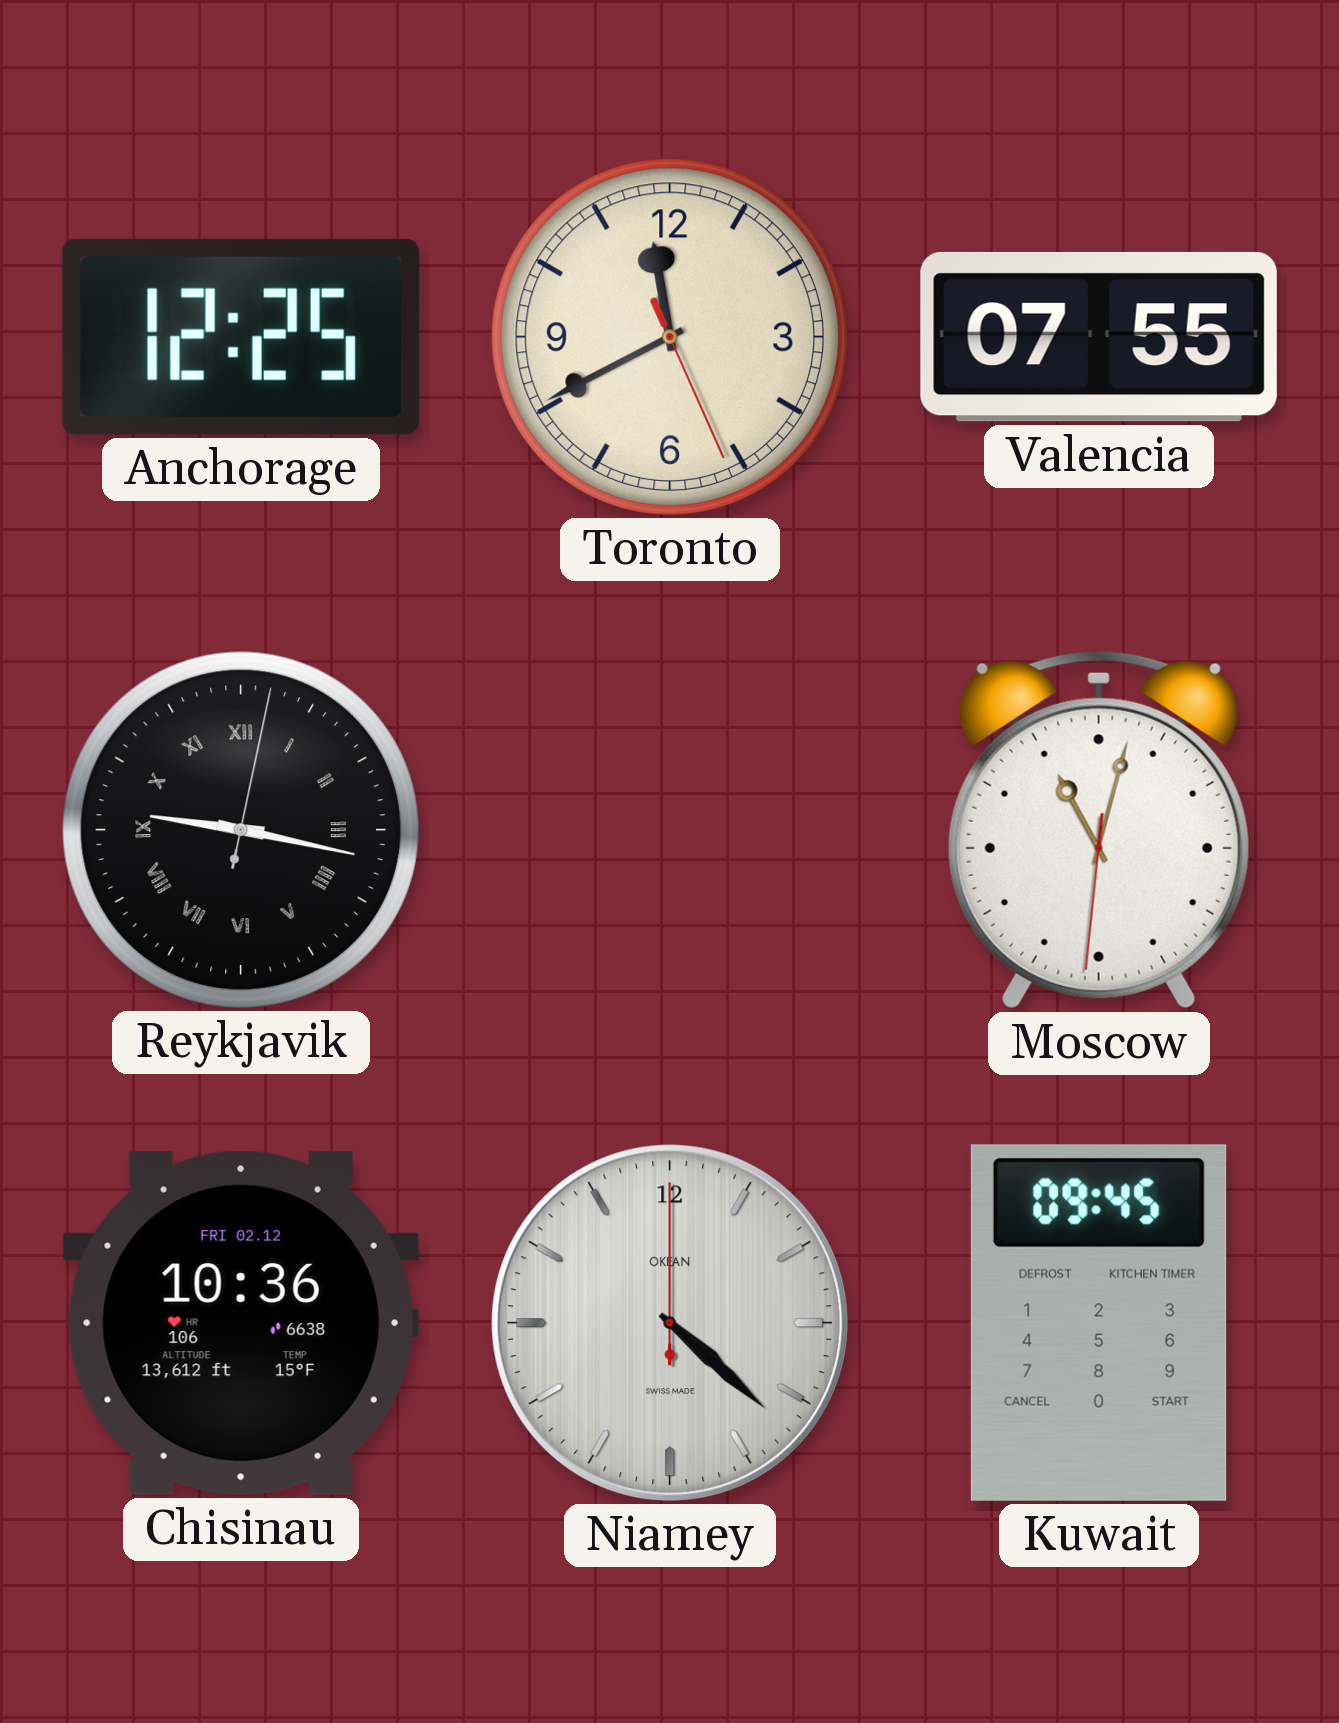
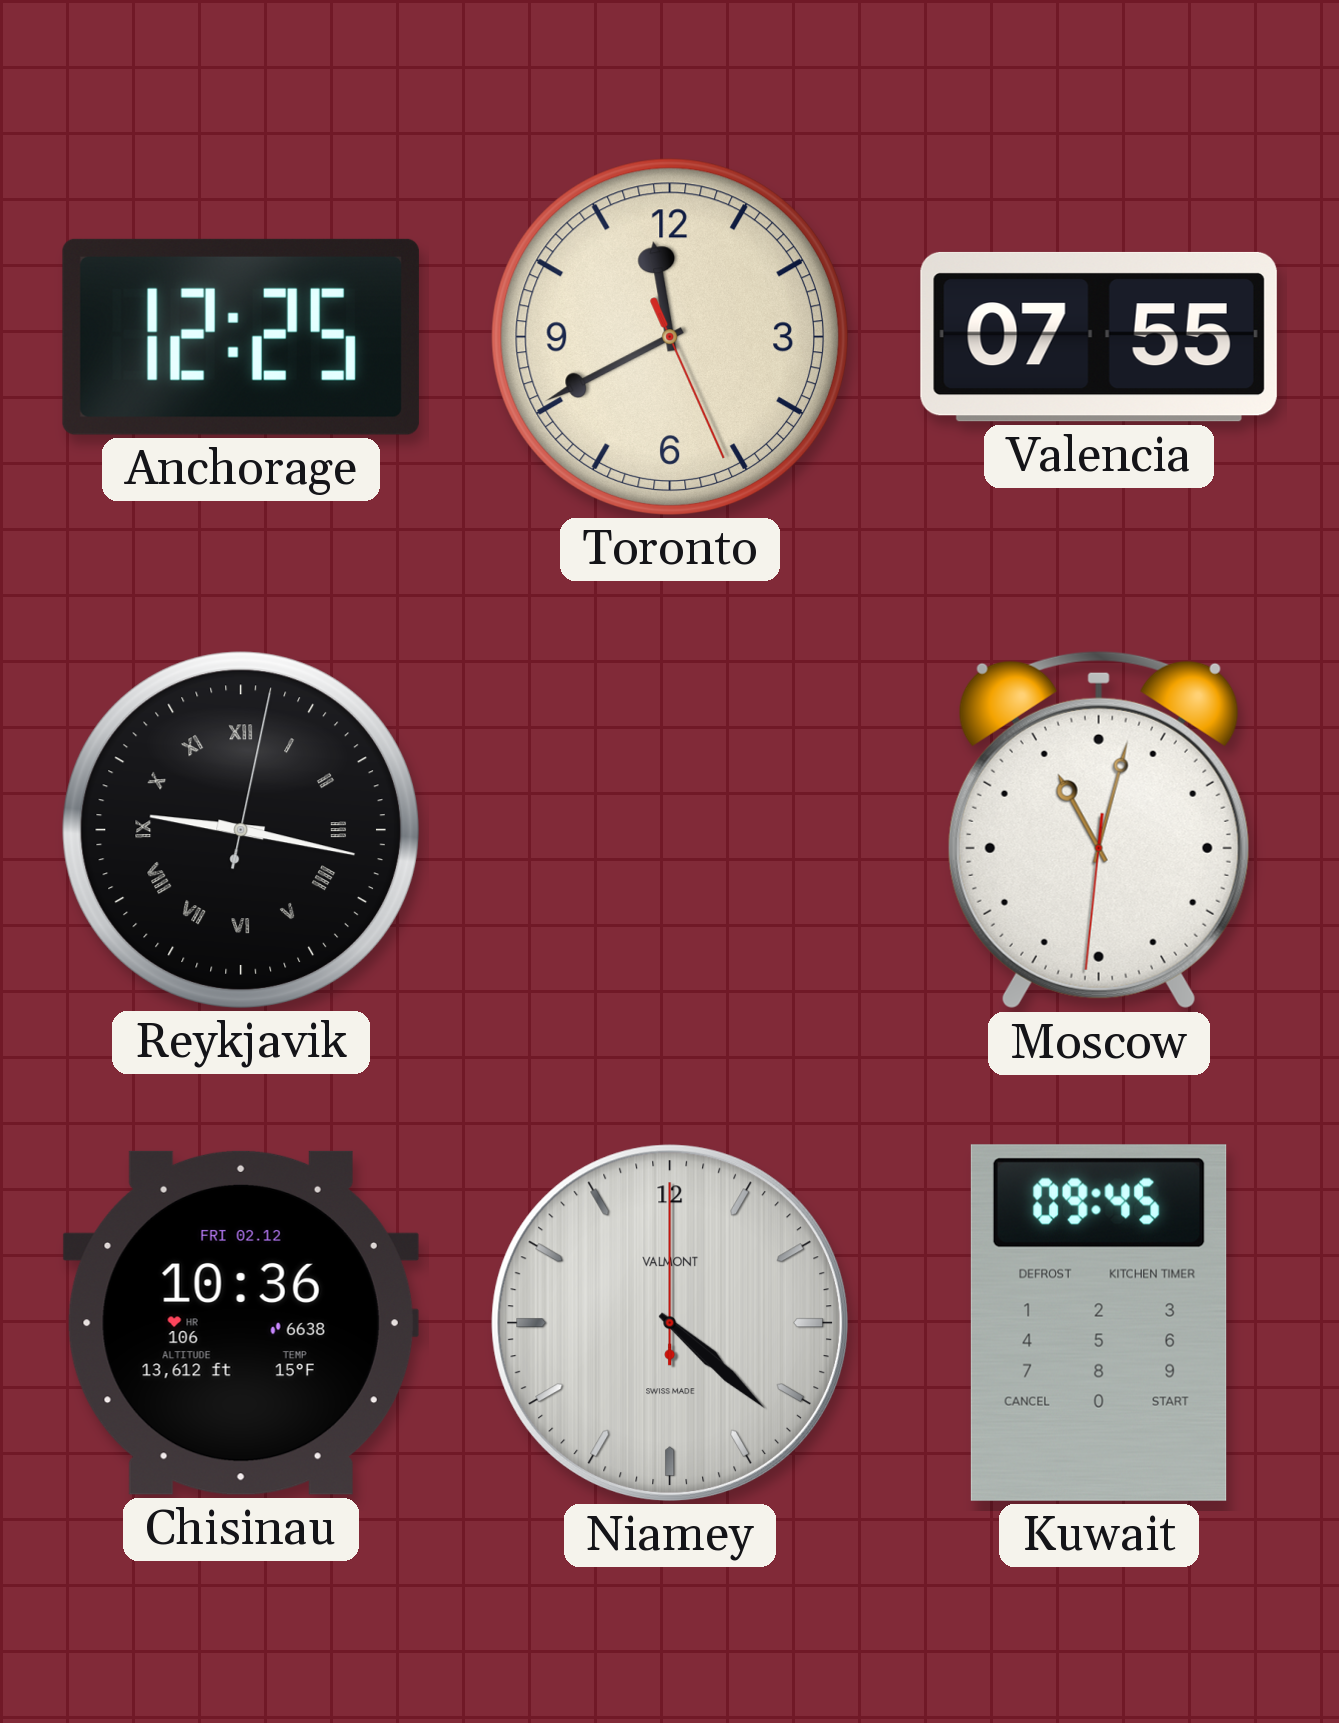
Niamey brand: OKEAN -> VALMONT (670, 1323)
